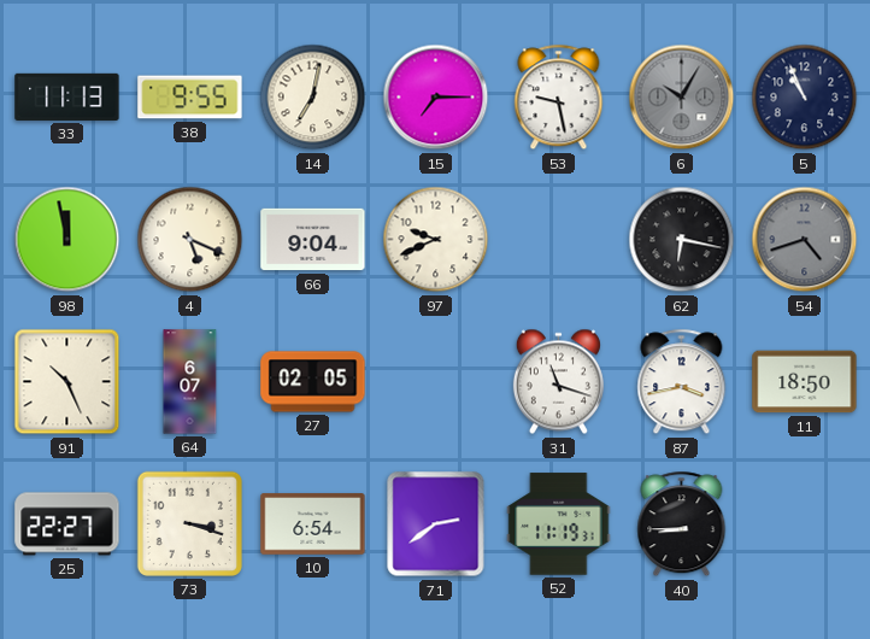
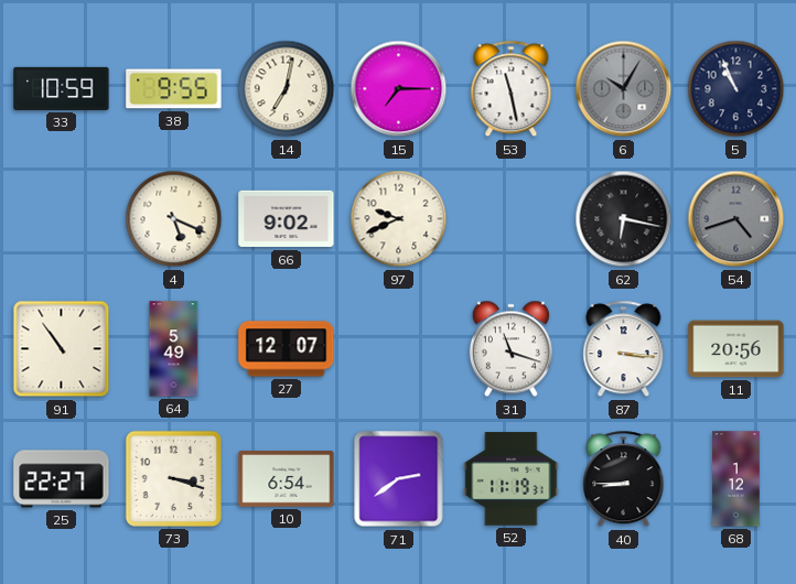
33: 11:13 -> 10:59 (62, 88)
53: 9:28 -> 11:28 (512, 89)
98: 11:58 -> none (67, 240)
66: 9:04 -> 9:02 (287, 219)
91: 10:26 -> 10:54 (62, 349)
64: 6:07 -> 5:49 (174, 349)
27: 02:05 -> 12:07 (287, 349)
87: 3:43 -> 3:16 (624, 349)
11: 18:50 -> 20:56 (736, 349)
68: none -> 1:12 (736, 479)
